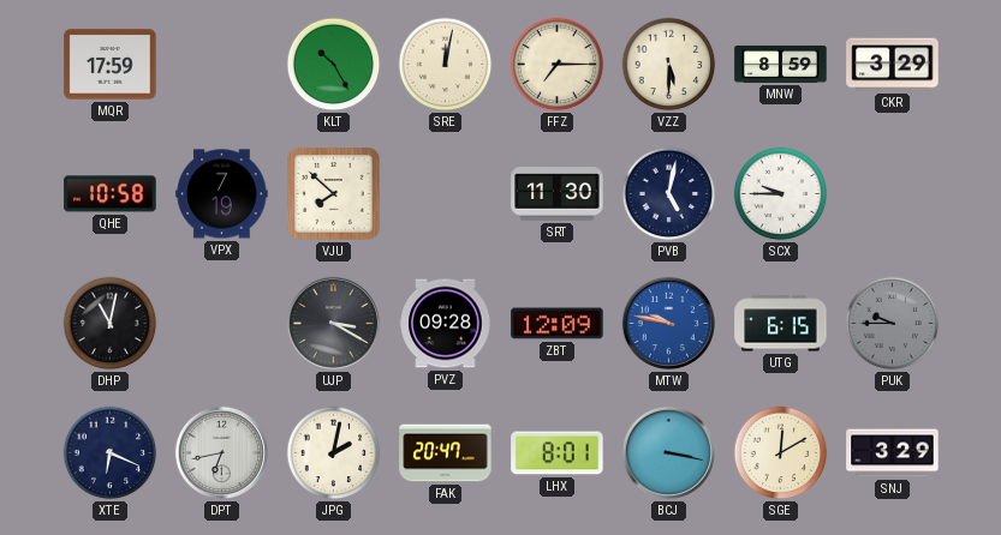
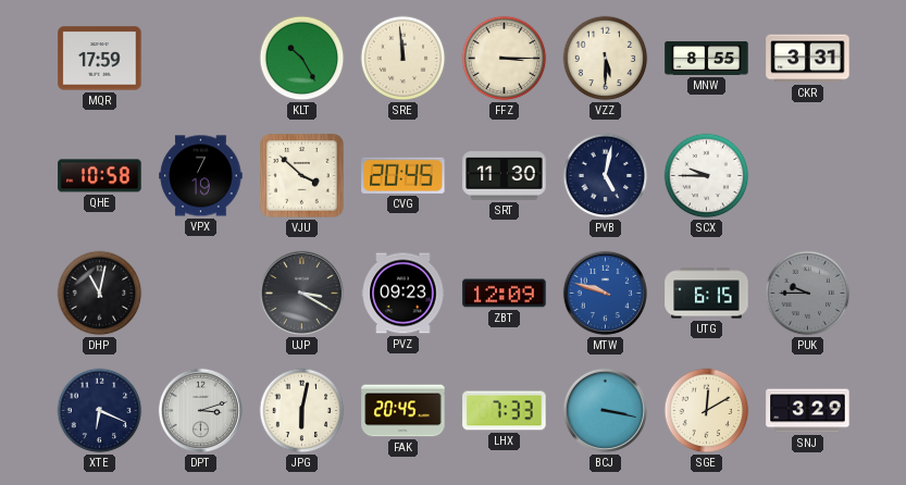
SRE: 12:02 -> 11:59 (404, 59)
FFZ: 7:15 -> 3:15 (505, 59)
MNW: 8:59 -> 8:55 (707, 58)
CKR: 3:29 -> 3:31 (808, 59)
VJU: 7:52 -> 3:52 (302, 176)
CVG: none -> 20:45 (404, 175)
PVZ: 09:28 -> 09:23 (404, 294)
MTW: 9:47 -> 9:48 (605, 293)
DPT: 6:43 -> 3:12 (200, 410)
JPG: 2:02 -> 6:02 (302, 411)
FAK: 20:47 -> 20:45 (404, 411)
LHX: 8:01 -> 7:33 (505, 411)
